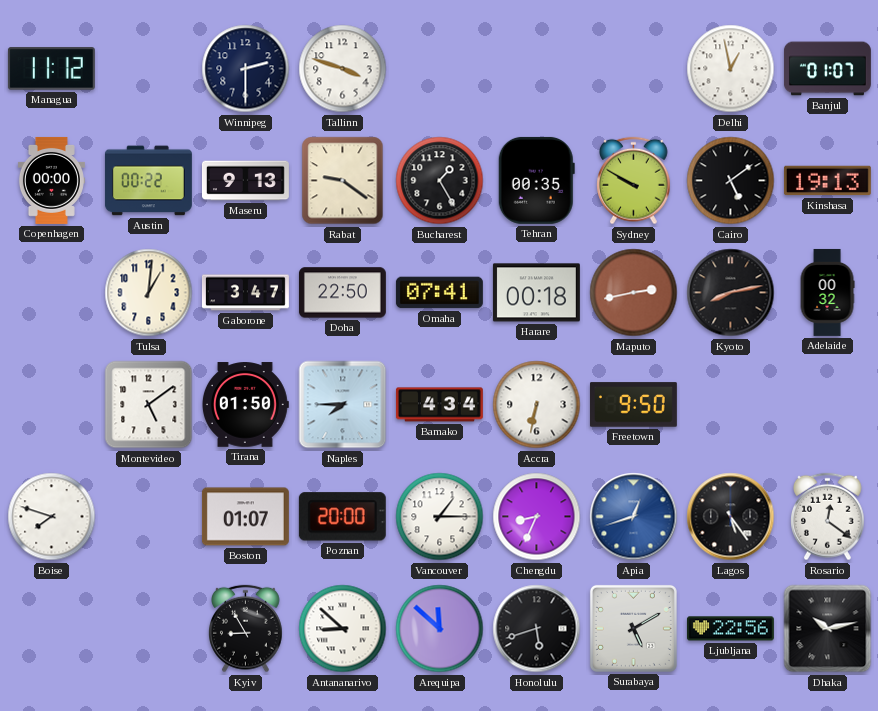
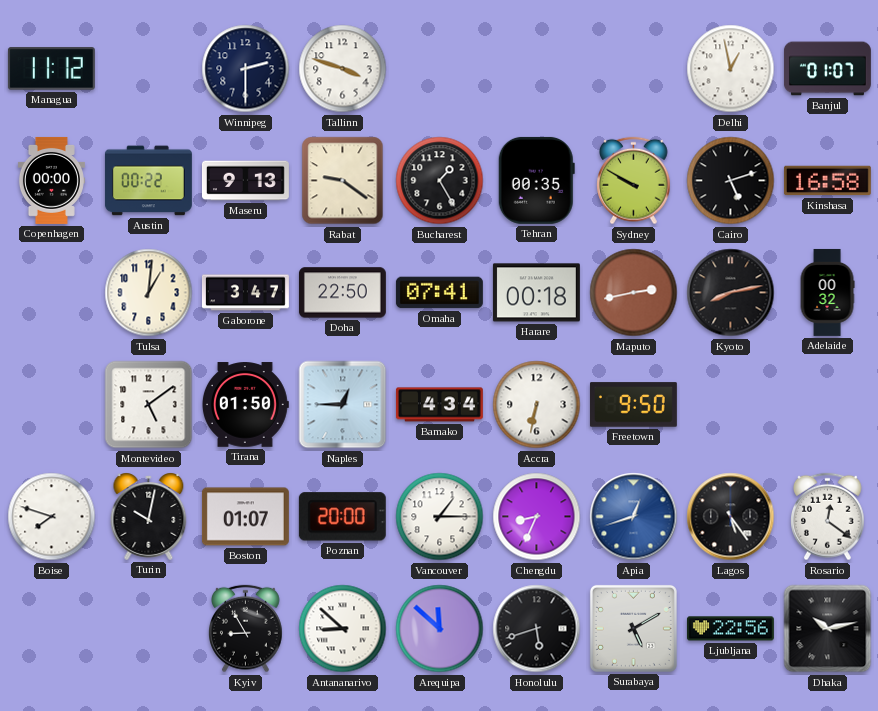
Cairo: 5:09 -> 5:12 (731, 181)
Kinshasa: 19:13 -> 16:58 (827, 181)
Naples: 7:45 -> 12:45 (343, 405)
Turin: none -> 10:02 (149, 516)
